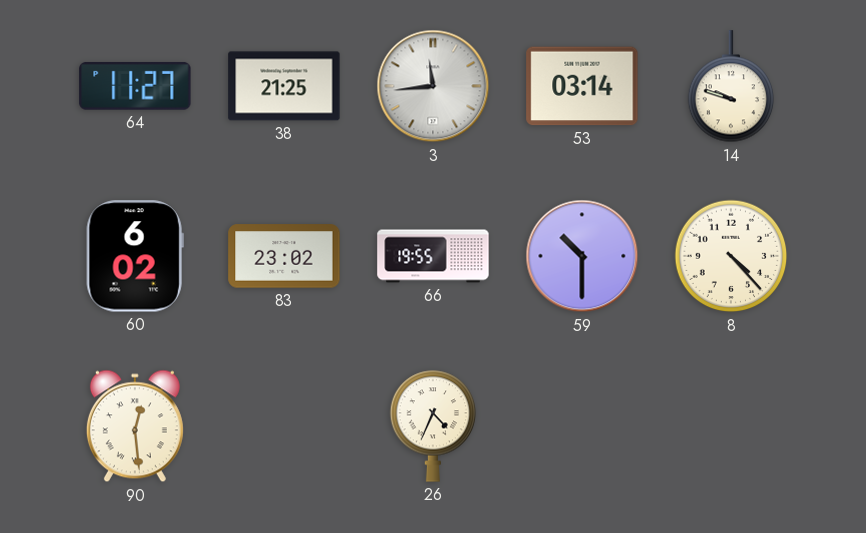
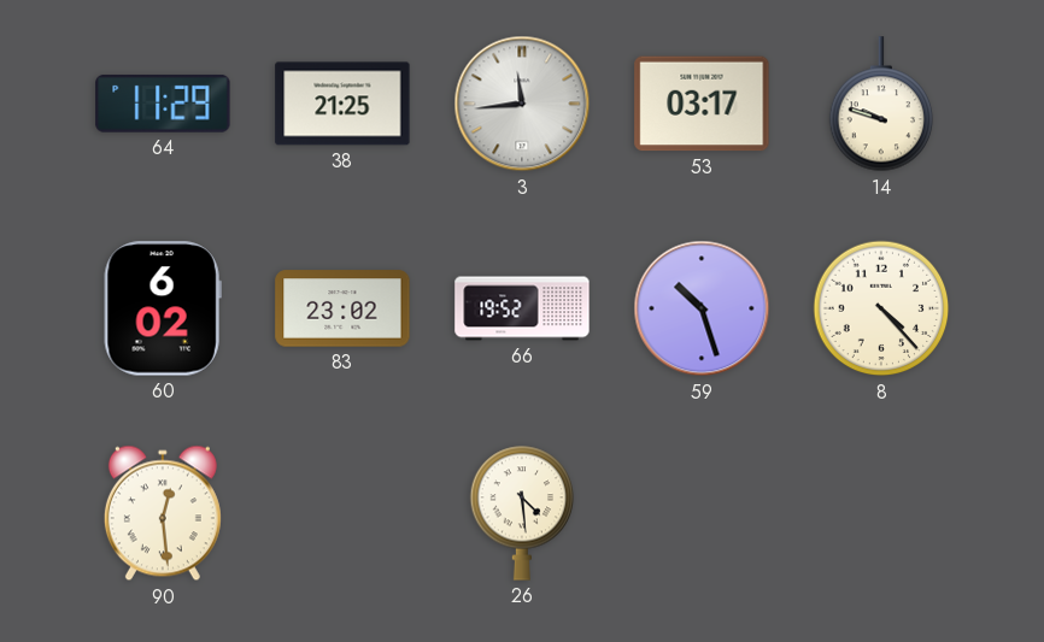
64: 11:27 -> 11:29 (163, 104)
53: 03:14 -> 03:17 (702, 104)
66: 19:55 -> 19:52 (522, 308)
59: 10:30 -> 10:27 (702, 308)
26: 4:34 -> 4:29 (522, 513)
